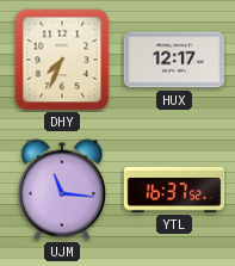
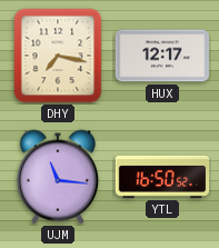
DHY: 7:34 -> 7:17 (58, 56)
YTL: 16:37 -> 16:50 (162, 177)
